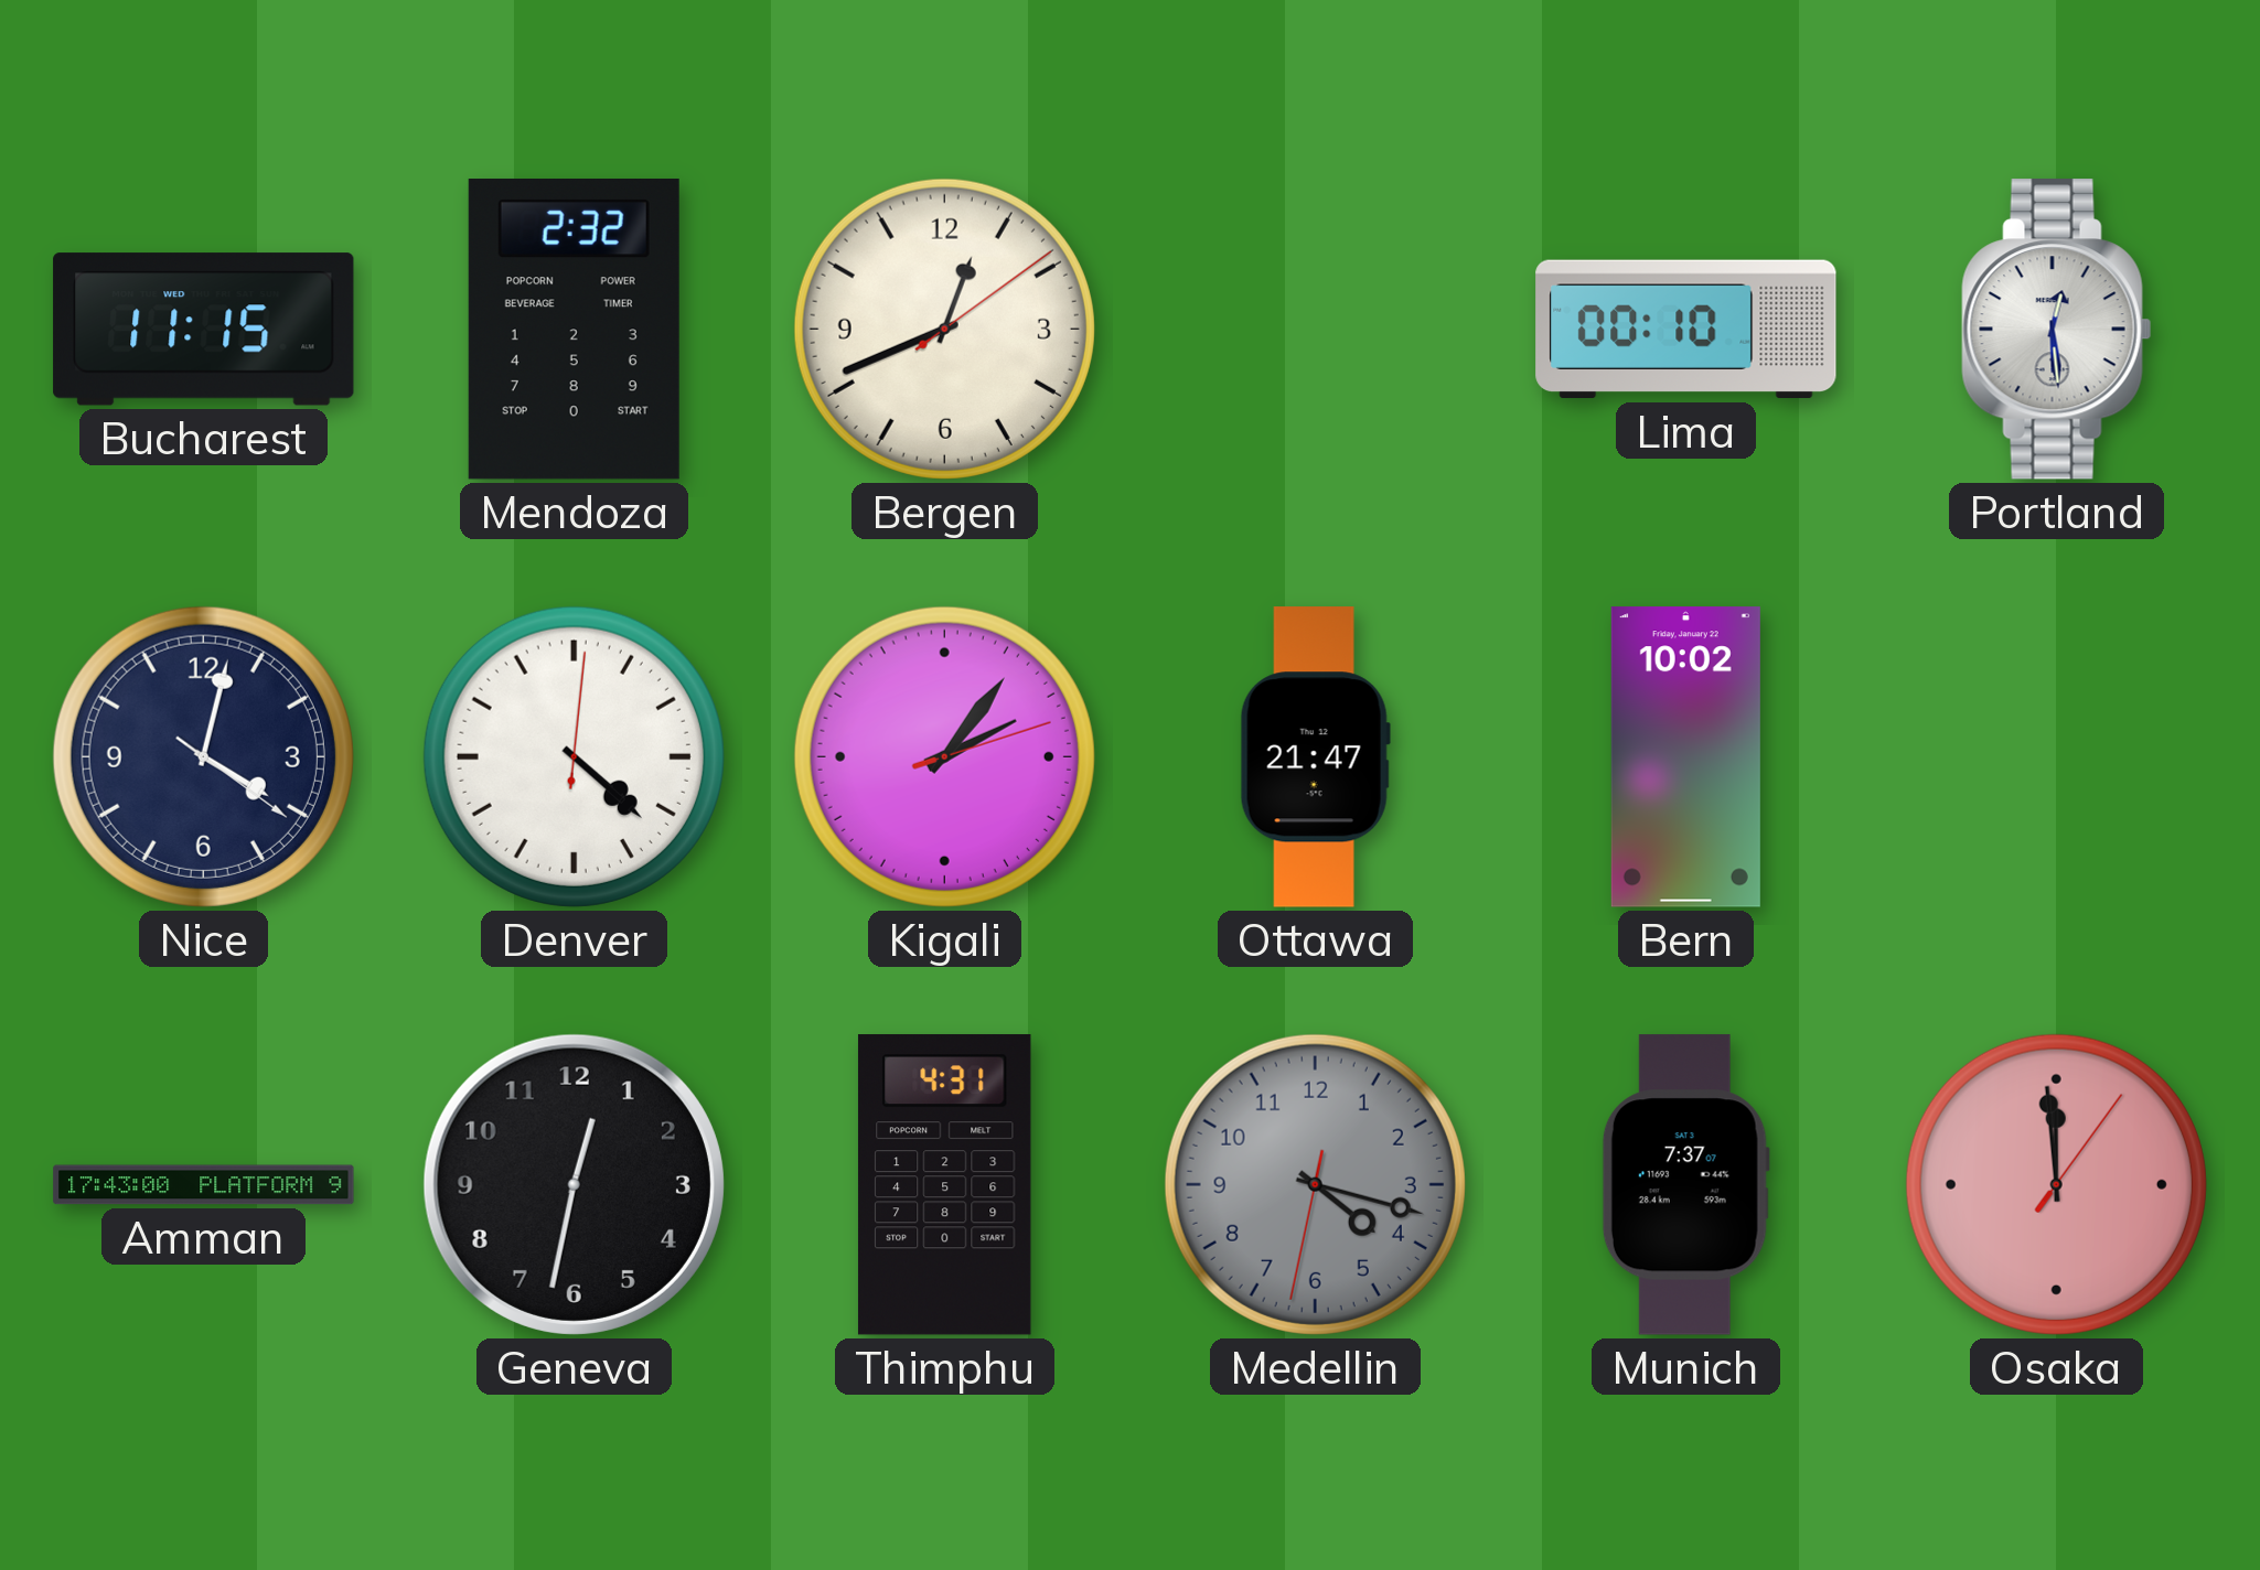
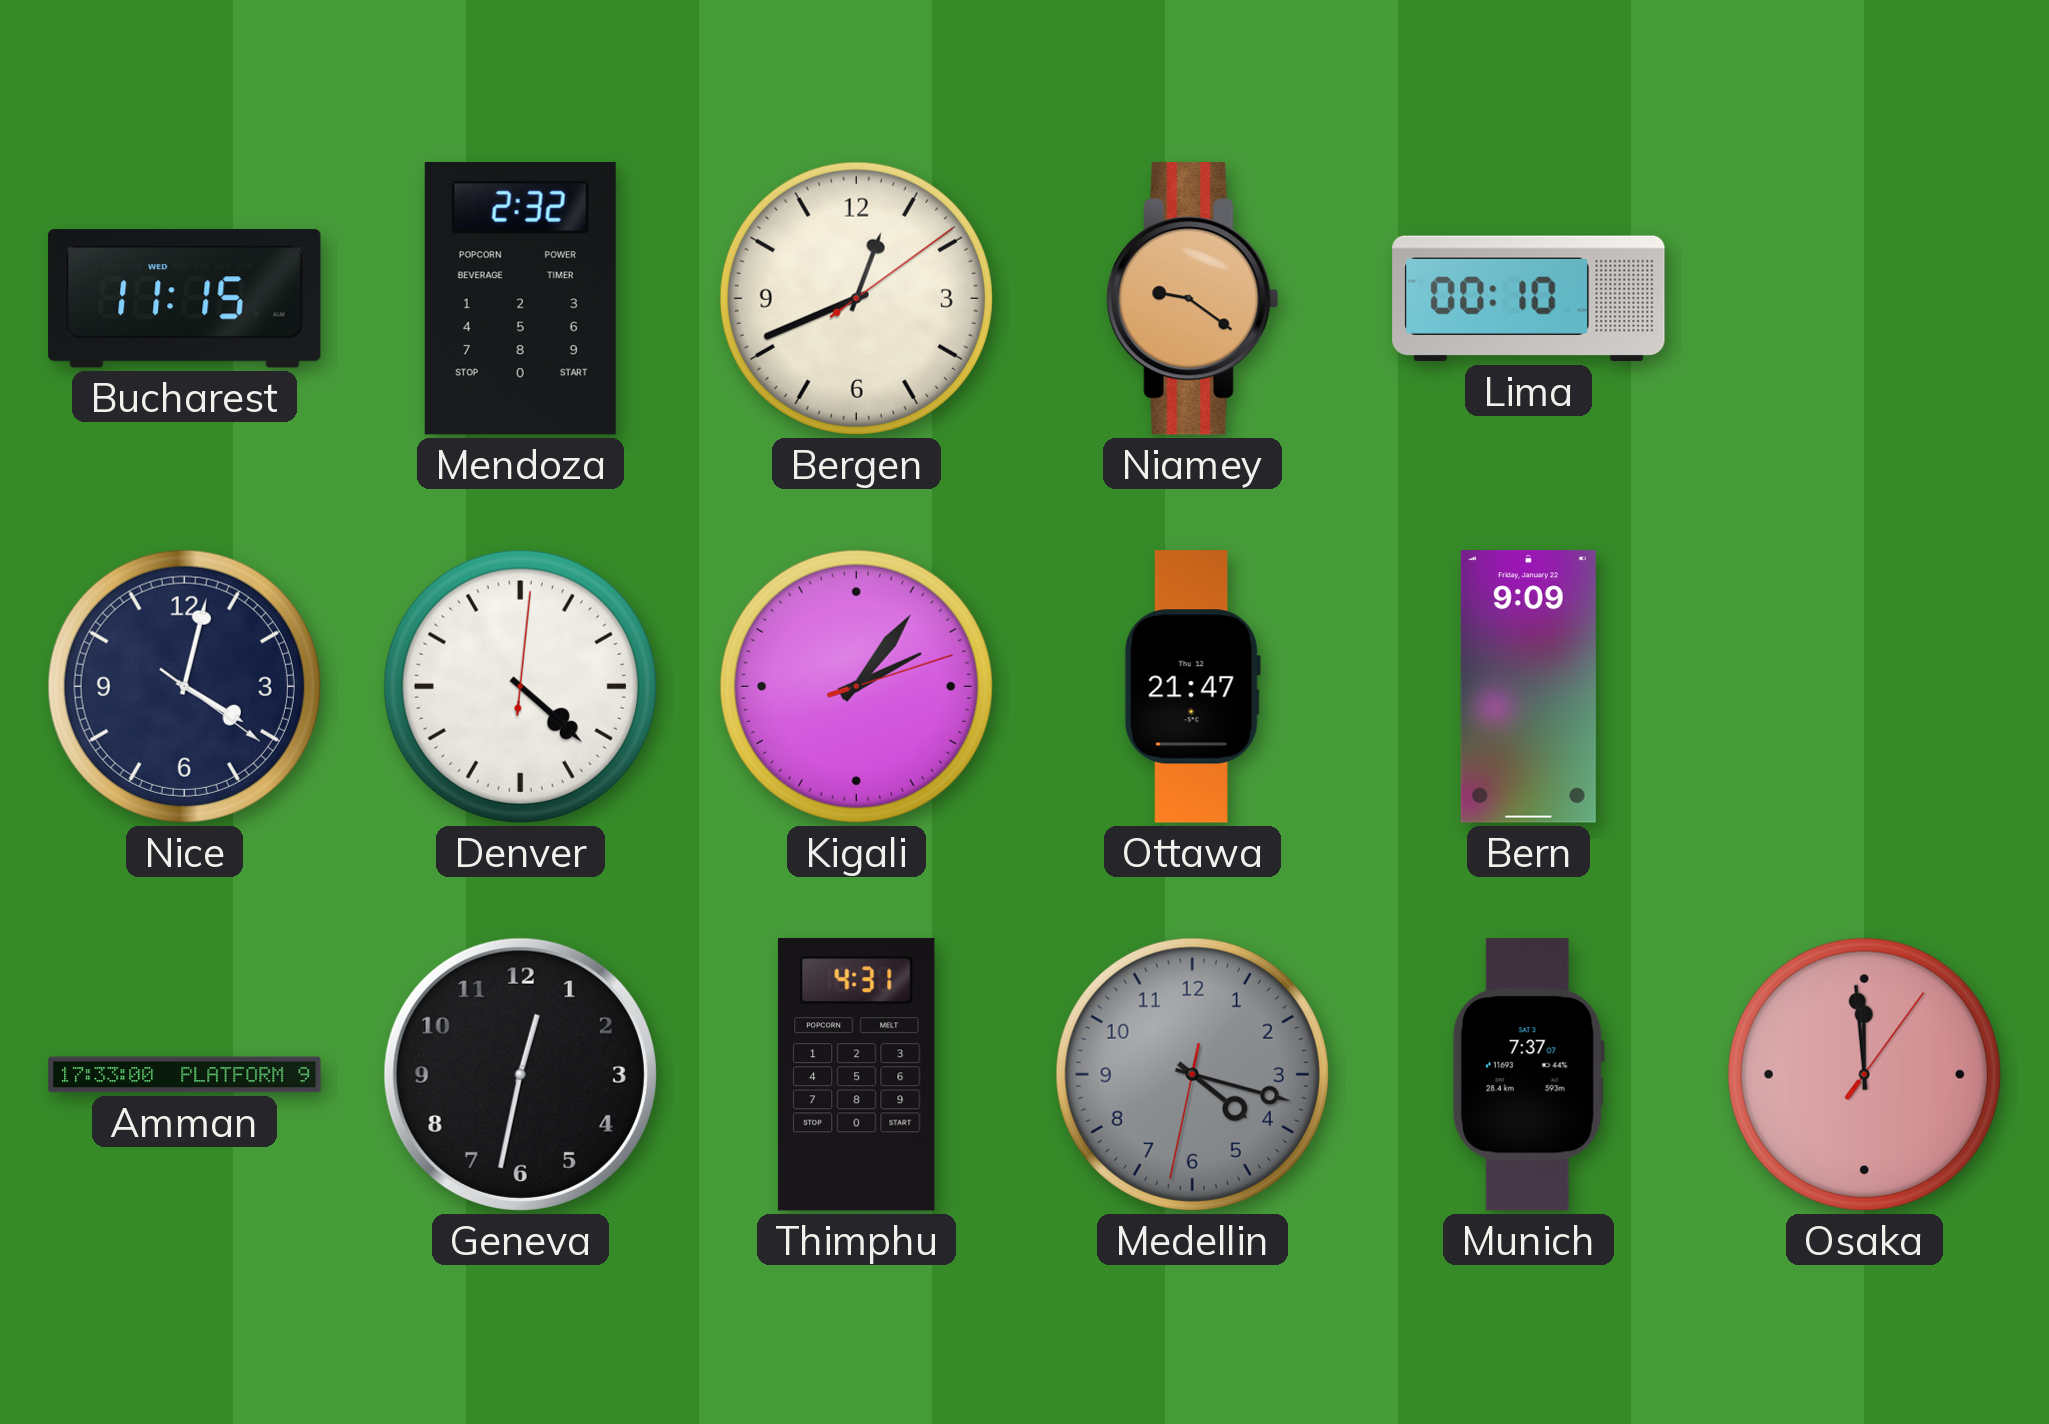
Niamey: none -> 9:21 (1193, 299)
Portland: 12:29 -> none (2057, 330)
Bern: 10:02 -> 9:09 (1528, 687)
Amman: 17:43 -> 17:33 (185, 1075)
